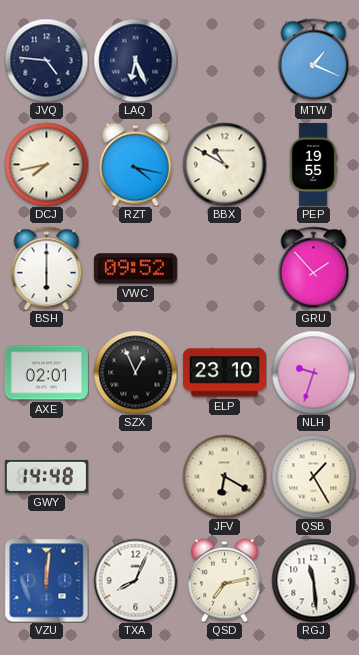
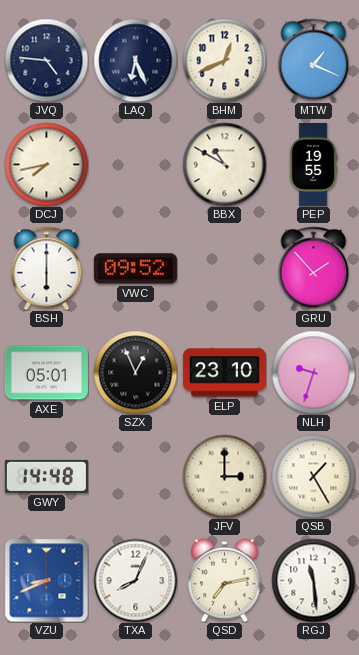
BHM: none -> 12:41 (224, 60)
RZT: 4:17 -> none (136, 164)
AXE: 02:01 -> 05:01 (46, 373)
JFV: 6:20 -> 3:00 (224, 476)
VZU: 12:01 -> 8:41 (46, 580)
